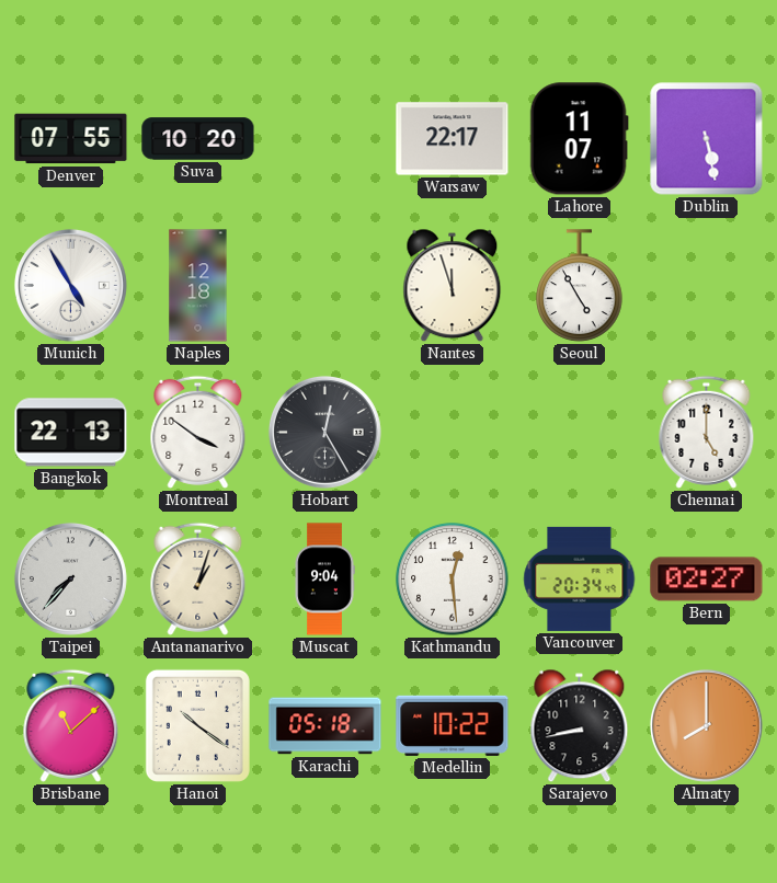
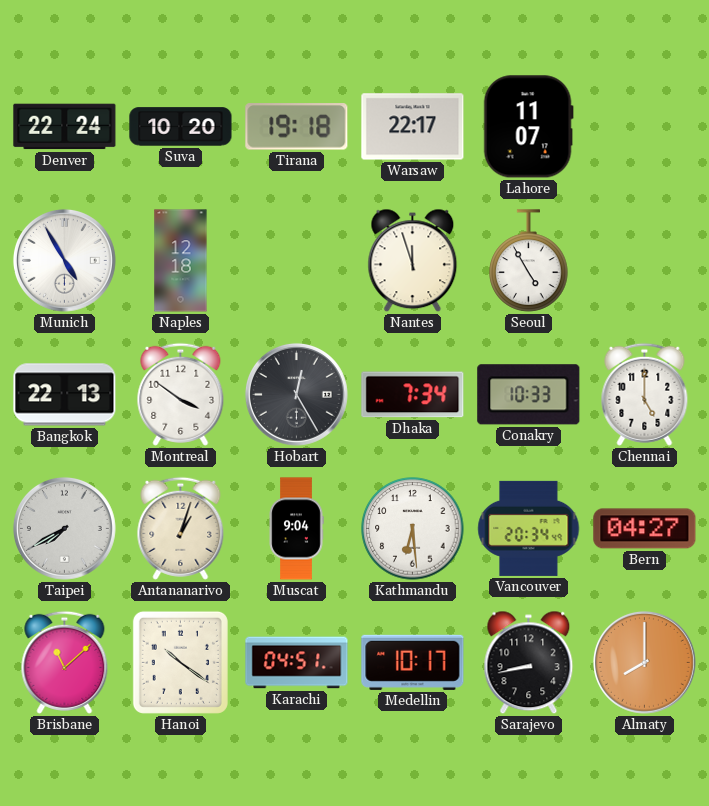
Denver: 07:55 -> 22:24 (65, 127)
Tirana: none -> 19:18 (297, 127)
Dublin: 5:28 -> none (707, 139)
Dhaka: none -> 7:34 (413, 395)
Conakry: none -> 10:33 (529, 395)
Taipei: 7:37 -> 7:40 (65, 529)
Kathmandu: 12:29 -> 6:29 (413, 529)
Bern: 02:27 -> 04:27 (645, 529)
Karachi: 05:18 -> 04:51 (297, 663)
Medellin: 10:22 -> 10:17 (413, 662)
